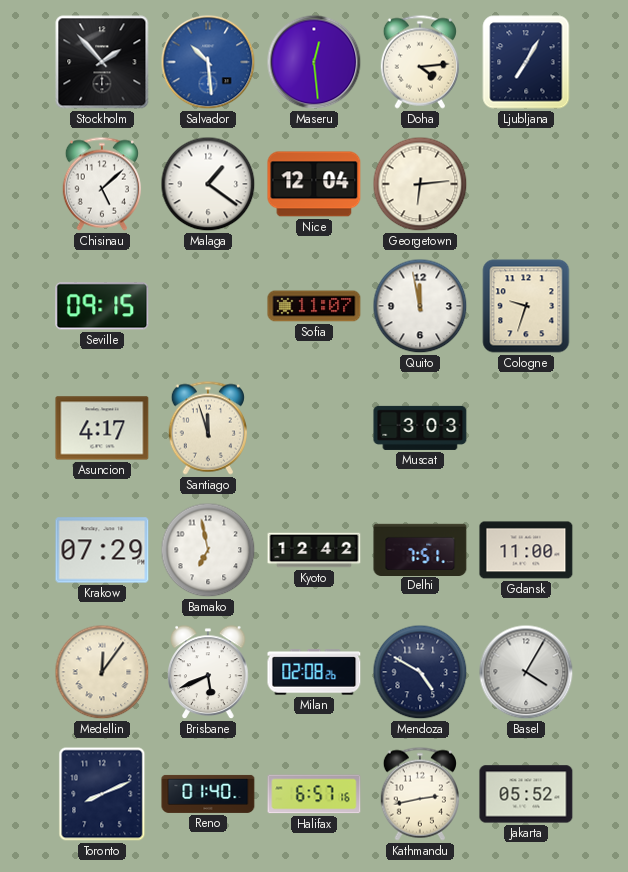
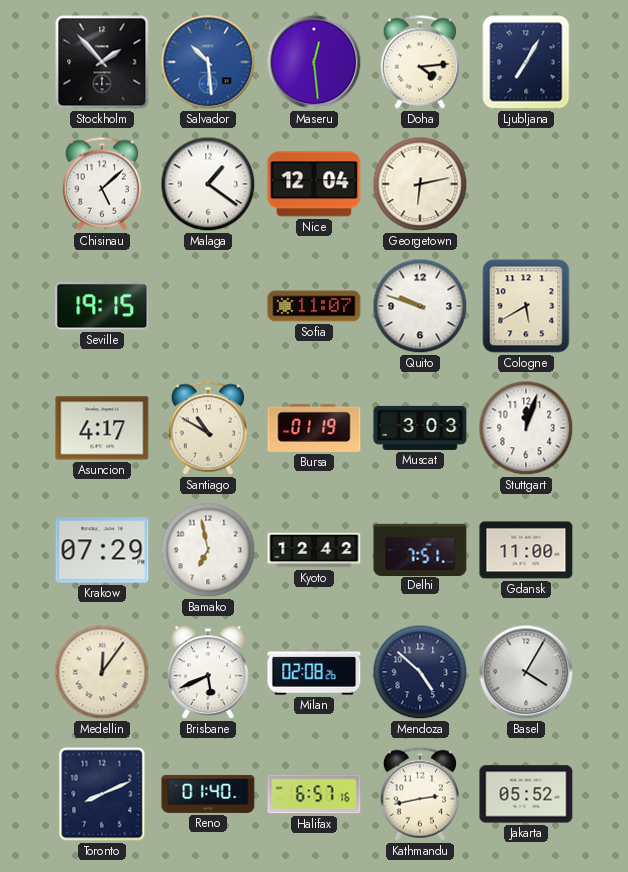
Georgetown: 6:14 -> 6:13 (420, 184)
Seville: 09:15 -> 19:15 (102, 306)
Quito: 11:58 -> 9:48 (420, 306)
Cologne: 9:33 -> 5:40 (526, 306)
Santiago: 11:57 -> 10:50 (208, 428)
Bursa: none -> 01:19 (314, 428)
Stuttgart: none -> 12:03 (526, 428)
Mendoza: 4:50 -> 4:52 (420, 672)
